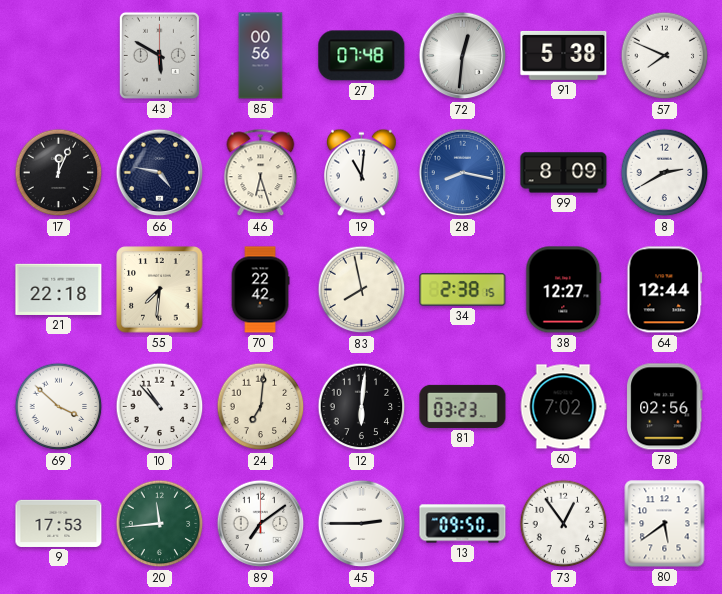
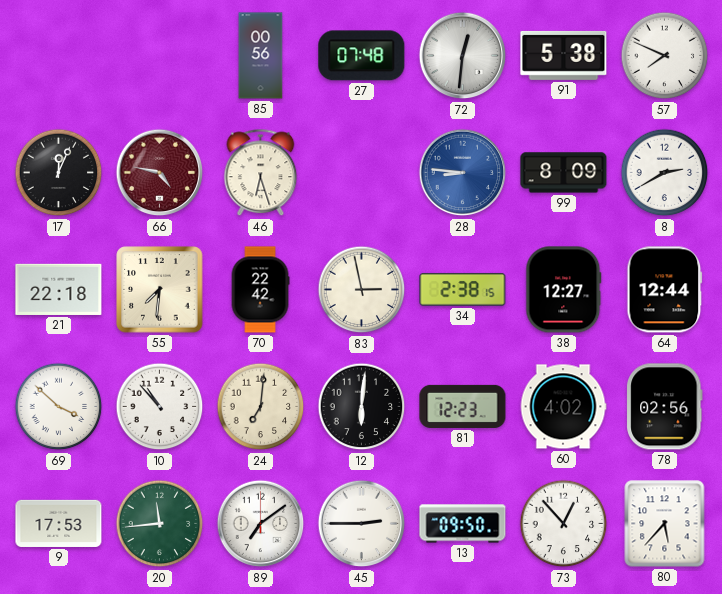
43: 5:50 -> none (159, 55)
66 dial: navy -> burgundy (160, 173)
19: 11:01 -> none (362, 173)
28: 8:17 -> 8:46 (463, 173)
83: 7:58 -> 2:58 (362, 290)
81: 03:23 -> 12:23 (463, 406)
60: 7:02 -> 4:02 (563, 407)
73: 12:54 -> 12:53 (564, 524)
80: 5:39 -> 5:37 (665, 524)
